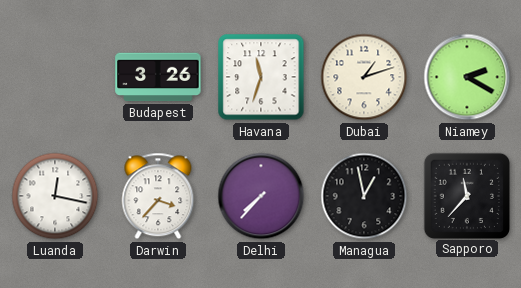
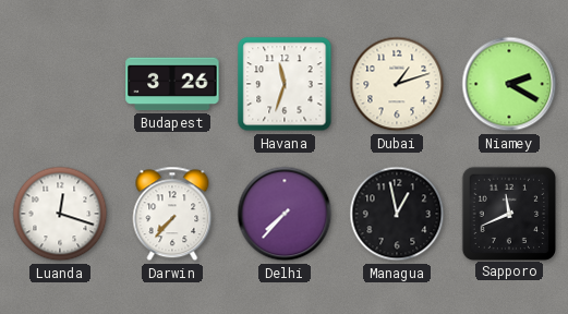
Luanda: 12:17 -> 12:18 (60, 214)
Darwin: 3:37 -> 7:37 (172, 214)
Sapporo: 11:37 -> 11:41 (508, 213)
